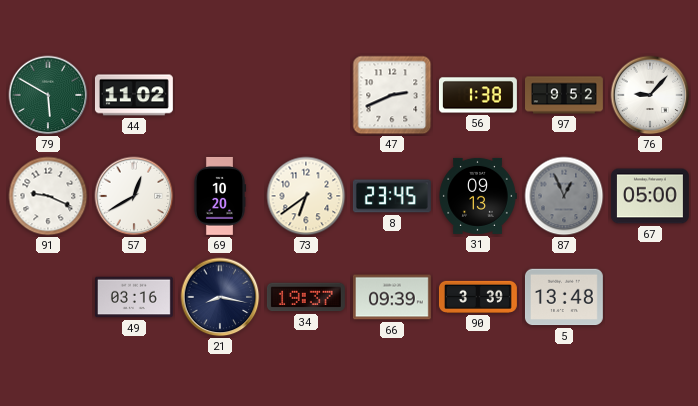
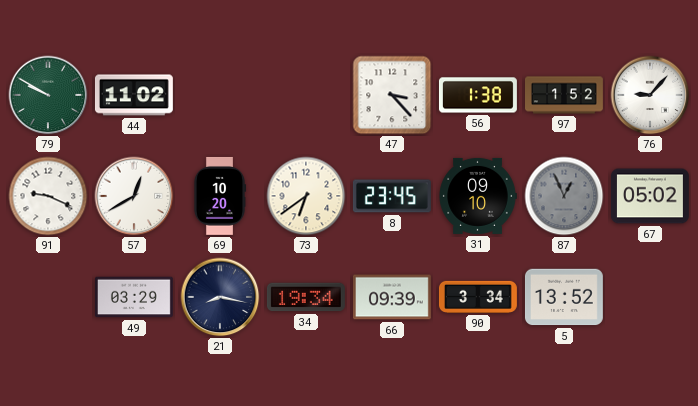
79: 5:50 -> 9:50 (48, 95)
47: 2:41 -> 3:23 (392, 95)
97: 9:52 -> 1:52 (565, 95)
31: 09:13 -> 09:10 (478, 196)
67: 05:00 -> 05:02 (650, 196)
49: 03:16 -> 03:29 (134, 297)
34: 19:37 -> 19:34 (306, 297)
90: 3:39 -> 3:34 (478, 297)
5: 13:48 -> 13:52 (564, 297)
